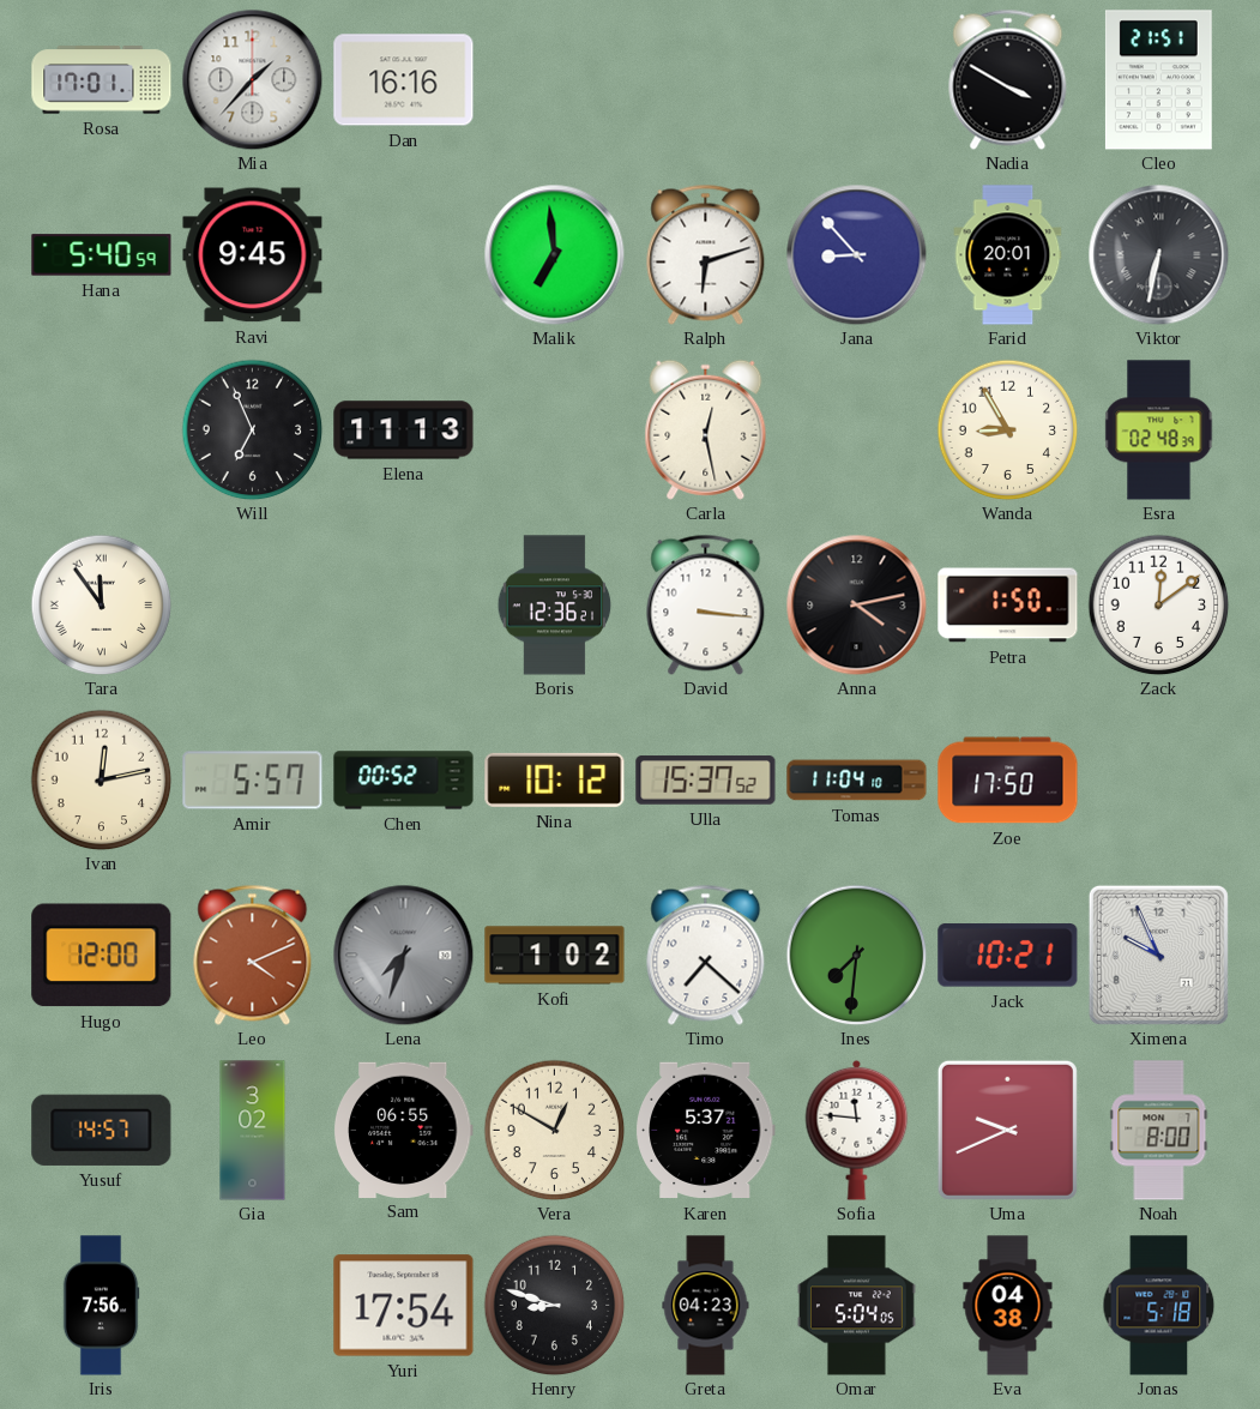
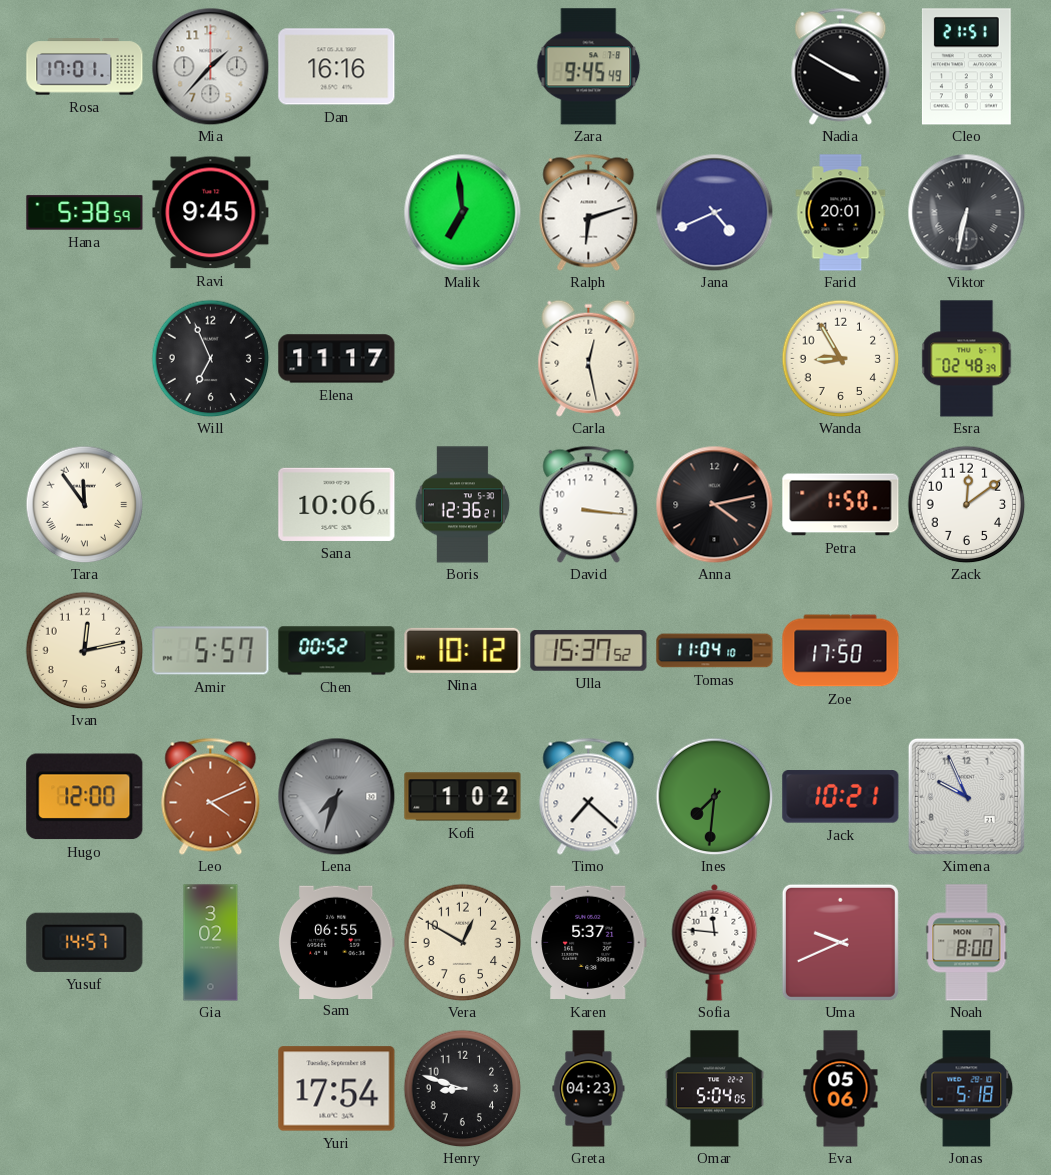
Zara: none -> 9:45 (589, 67)
Hana: 5:40 -> 5:38 (85, 213)
Jana: 8:53 -> 4:41 (714, 212)
Elena: 11:13 -> 11:17 (337, 359)
Sana: none -> 10:06 (337, 504)
Iris: 7:56 -> none (101, 1306)
Eva: 04:38 -> 05:06 (841, 1089)
